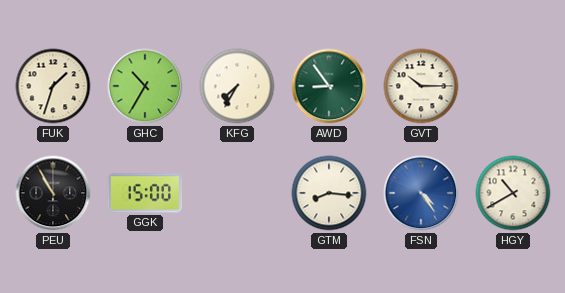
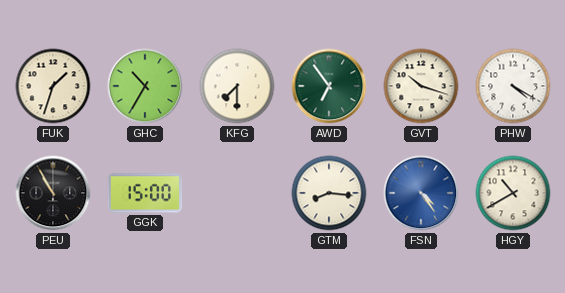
KFG: 7:35 -> 7:30 (237, 86)
AWD: 8:54 -> 6:54 (329, 86)
GVT: 10:15 -> 10:18 (421, 86)
PHW: none -> 4:20 (513, 86)
